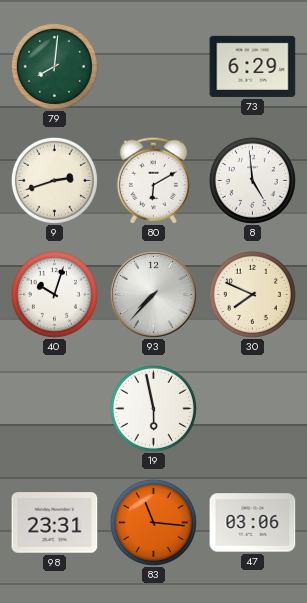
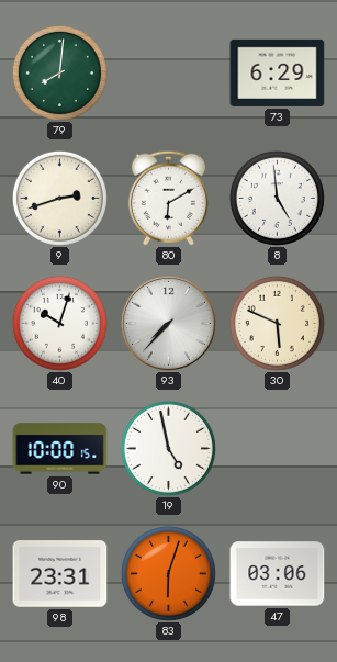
30: 7:49 -> 5:49 (277, 323)
90: none -> 10:00 (60, 449)
19: 5:58 -> 4:58 (168, 448)
83: 11:16 -> 6:03 (168, 573)
